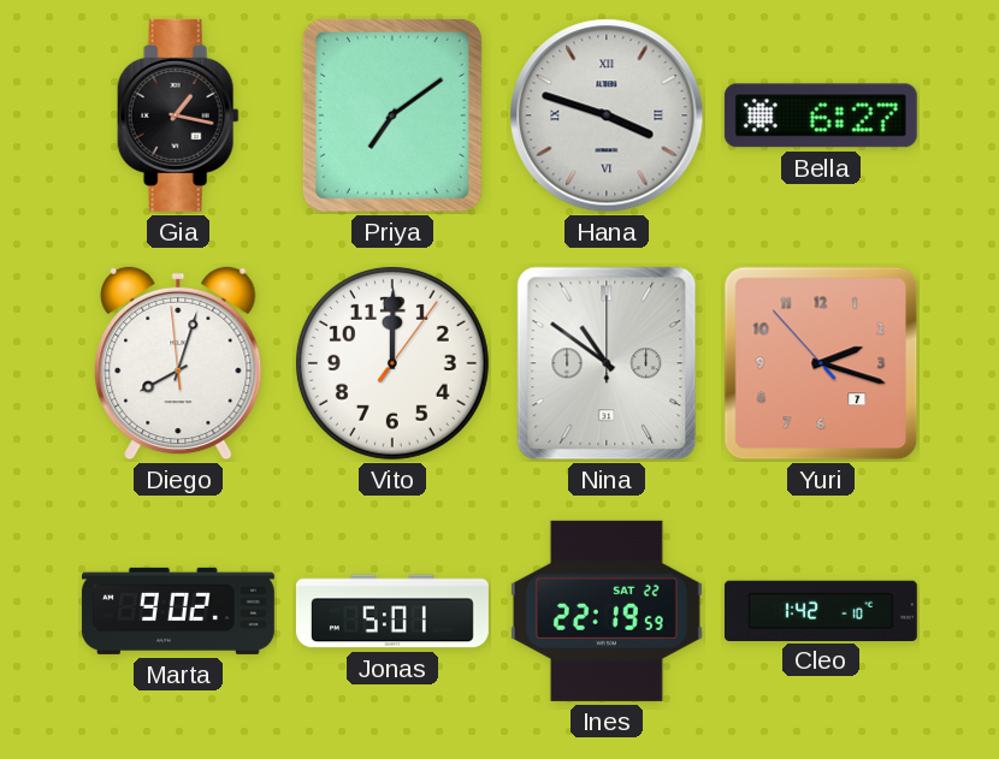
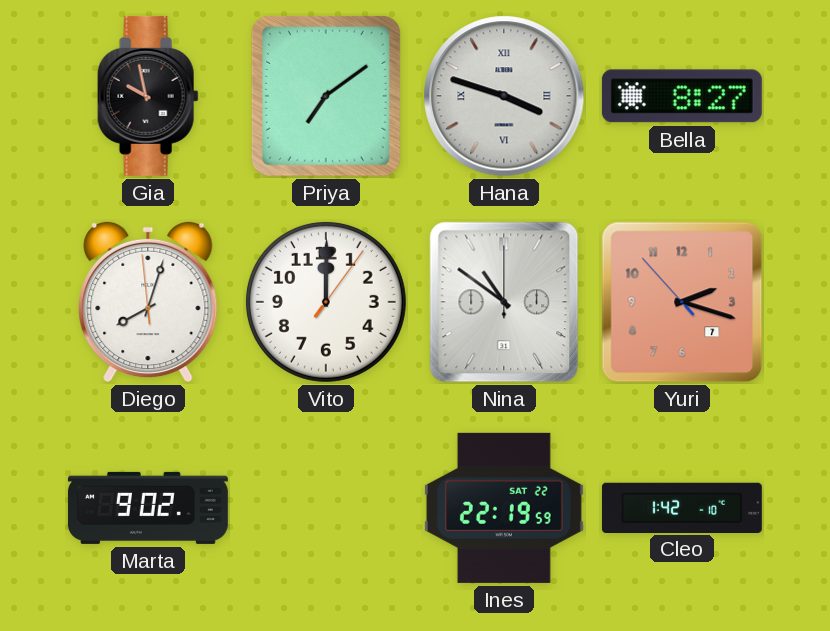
Gia: 1:17 -> 9:58 (148, 96)
Bella: 6:27 -> 8:27 (682, 96)
Jonas: 5:01 -> none (392, 611)
